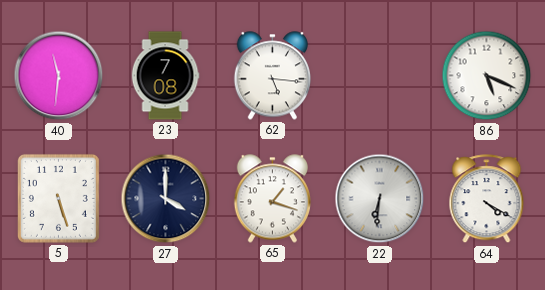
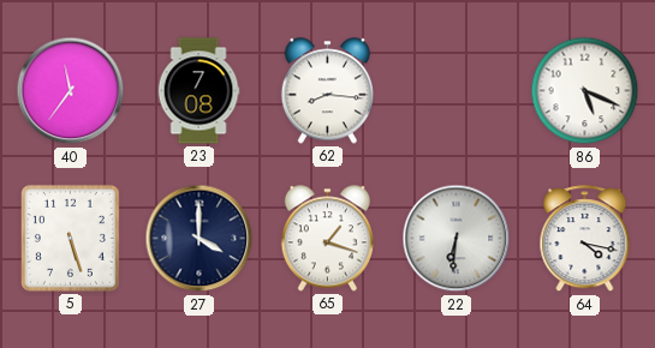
40: 11:31 -> 11:36 (71, 91)
62: 5:16 -> 8:16 (327, 91)
64: 4:20 -> 4:17 (585, 239)
